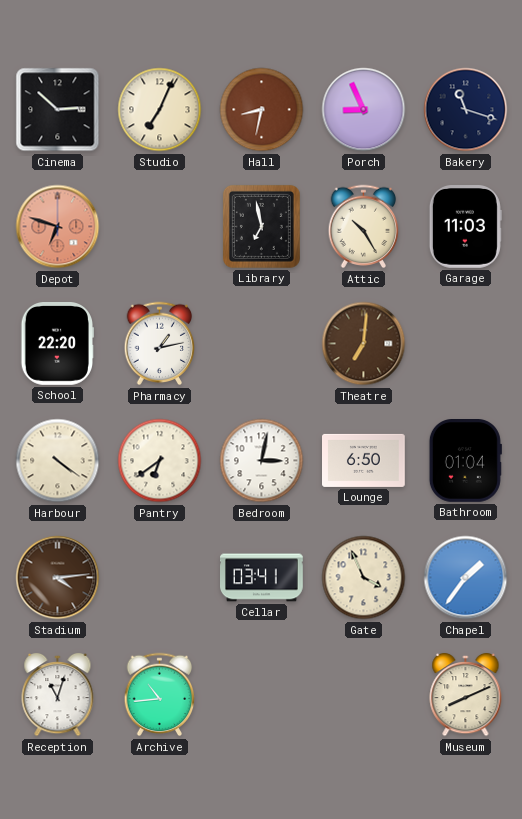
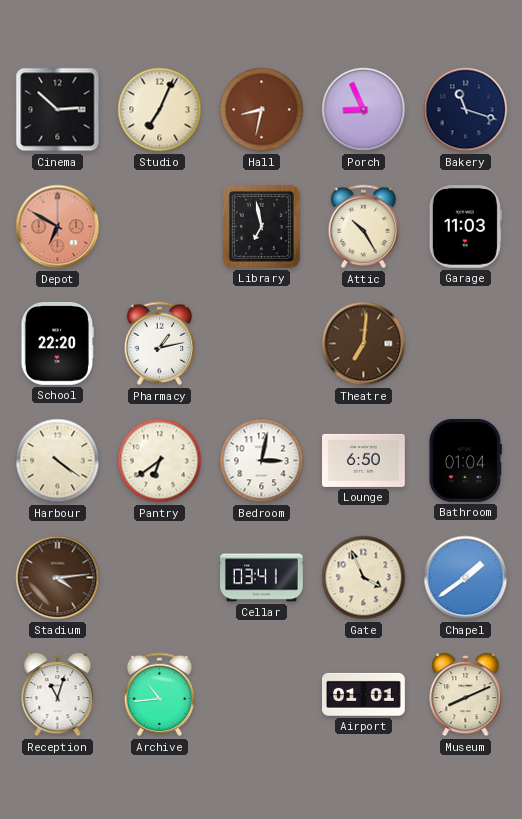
Depot: 6:48 -> 6:50 (58, 227)
Chapel: 1:36 -> 1:39 (466, 578)
Airport: none -> 01:01 (364, 694)
